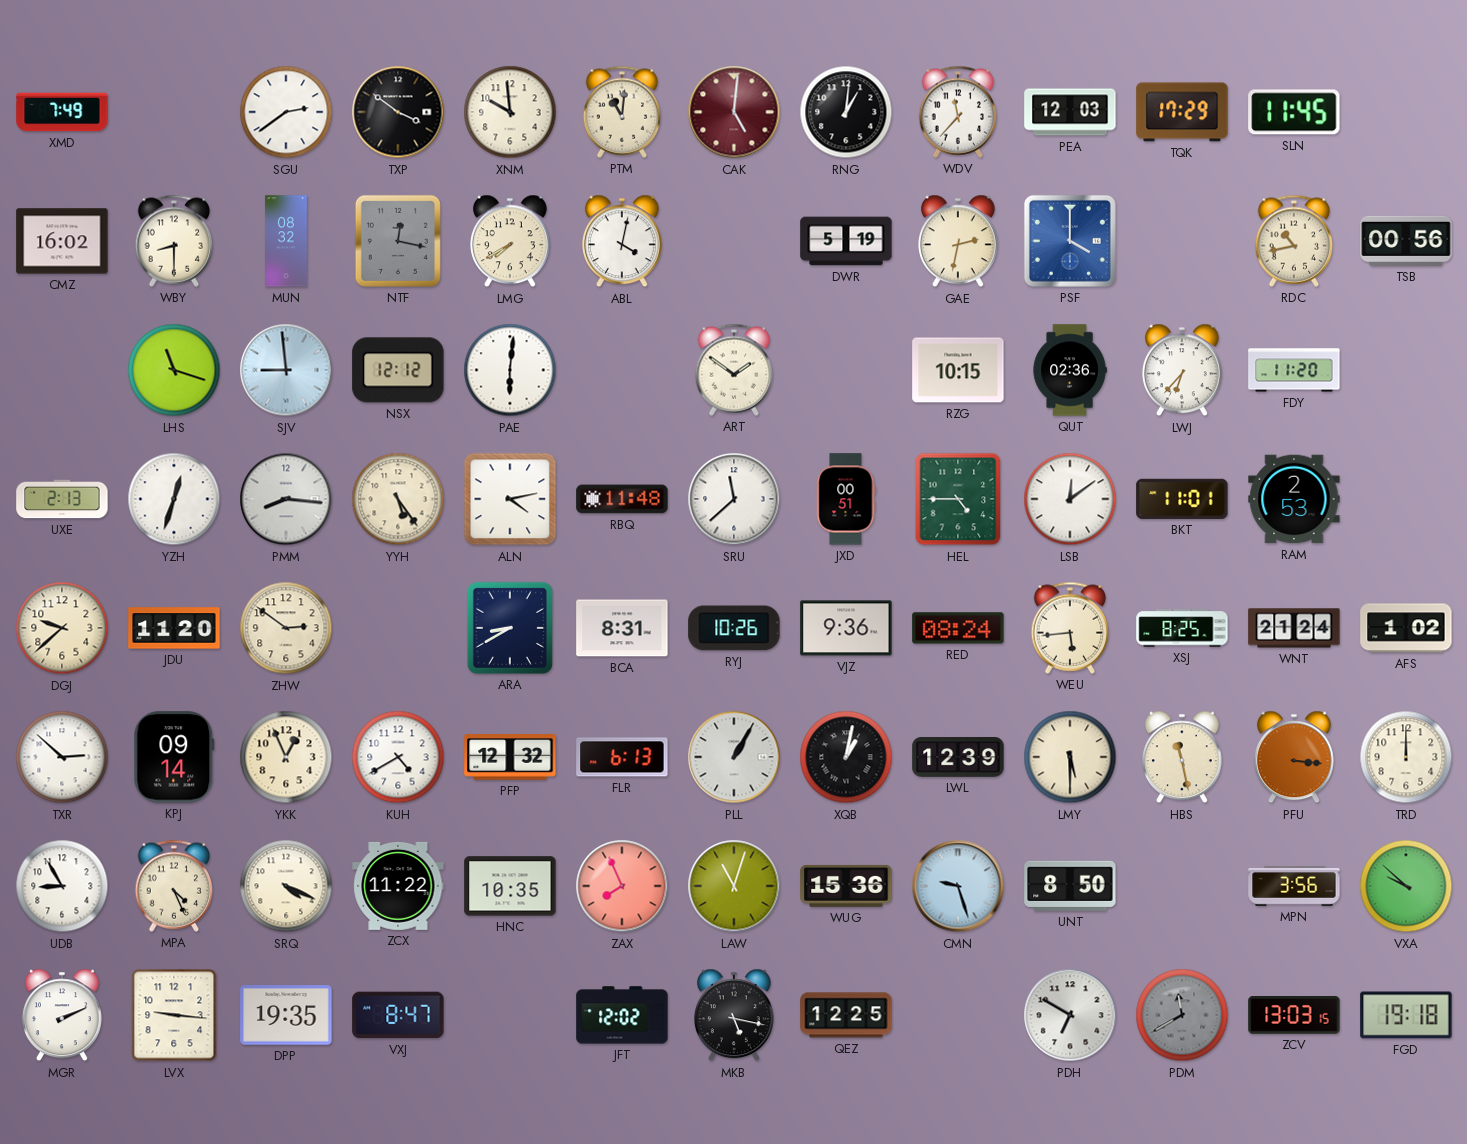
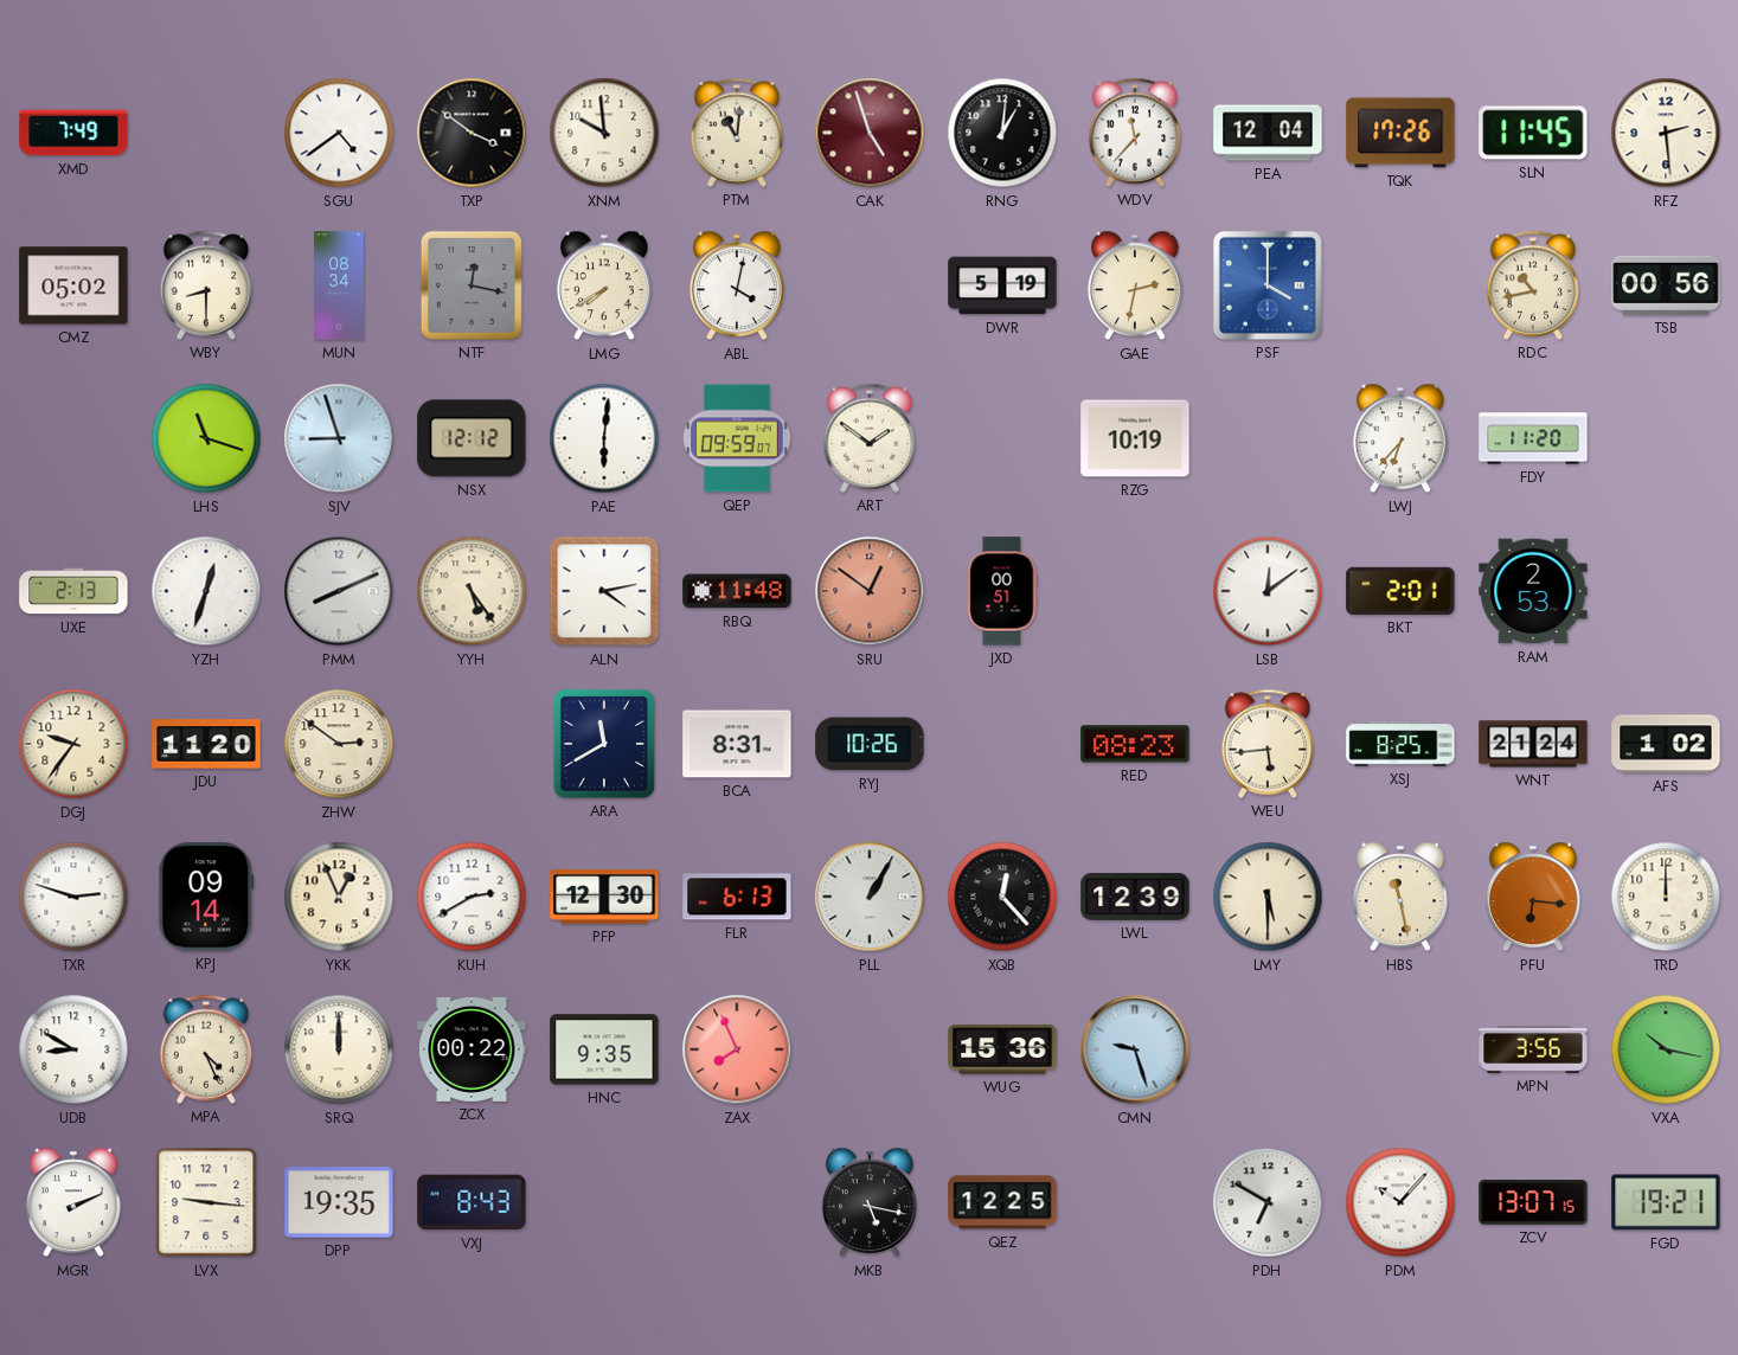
SGU: 2:39 -> 4:39 (339, 133)
CAK: 5:01 -> 4:57 (870, 133)
PEA: 12:03 -> 12:04 (1268, 133)
TQK: 17:29 -> 17:26 (1400, 133)
RFZ: none -> 2:29 (1666, 133)
CMZ: 16:02 -> 05:02 (73, 285)
MUN: 08:32 -> 08:34 (339, 285)
SJV: 8:59 -> 8:57 (339, 438)
QEP: none -> 09:59 (737, 438)
RZG: 10:15 -> 10:19 (1135, 438)
QUT: 02:36 -> none (1070, 370)
PMM: 8:16 -> 8:11 (339, 591)
SRU: 11:38 -> 12:51 (870, 591)
SRU dial: white -> salmon (870, 591)
HEL: 4:45 -> none (958, 499)
BKT: 11:01 -> 2:01 (1400, 591)
DGJ: 9:38 -> 9:36 (73, 744)
ARA: 8:40 -> 11:40 (604, 744)
VJZ: 9:36 -> none (846, 628)
RED: 08:24 -> 08:23 (1135, 744)
TXR: 2:52 -> 2:48 (73, 897)
KUH: 4:40 -> 2:40 (472, 897)
PFP: 12:32 -> 12:30 (604, 897)
XQB: 1:02 -> 12:23 (1002, 897)
PFU: 3:16 -> 6:16 (1533, 897)
UDB: 8:55 -> 8:50 (73, 1049)
SRQ: 4:19 -> 12:00 (339, 1049)
ZCX: 11:22 -> 00:22 (472, 1049)
HNC: 10:35 -> 9:35 (604, 1049)
LAW: 11:03 -> none (734, 886)
UNT: 8:50 -> none (1070, 886)
VXA: 9:52 -> 10:17 (1666, 1049)
VXJ: 8:47 -> 8:43 (472, 1202)
JFT: 12:02 -> none (622, 1015)
PDM: 11:40 -> 10:07 (1400, 1202)
PDM dial: grey -> white (1400, 1202)
ZCV: 13:03 -> 13:07 (1533, 1203)
FGD: 19:18 -> 19:21 (1666, 1202)
